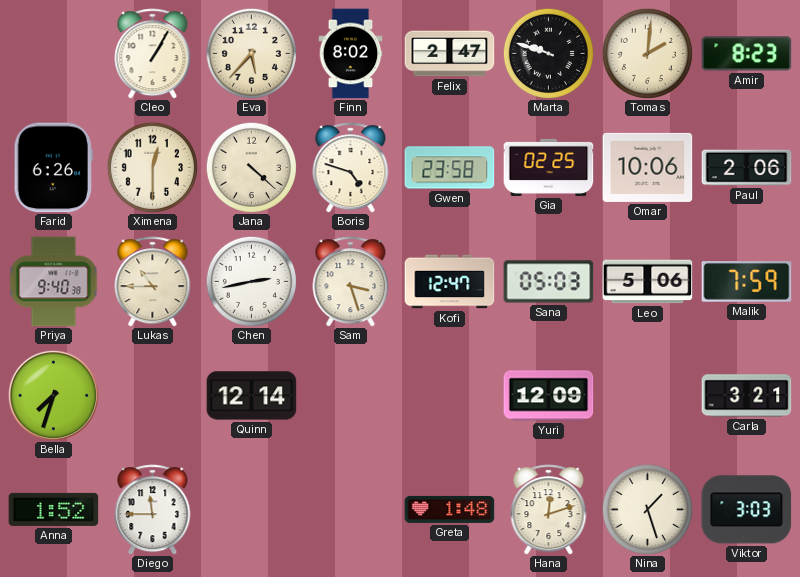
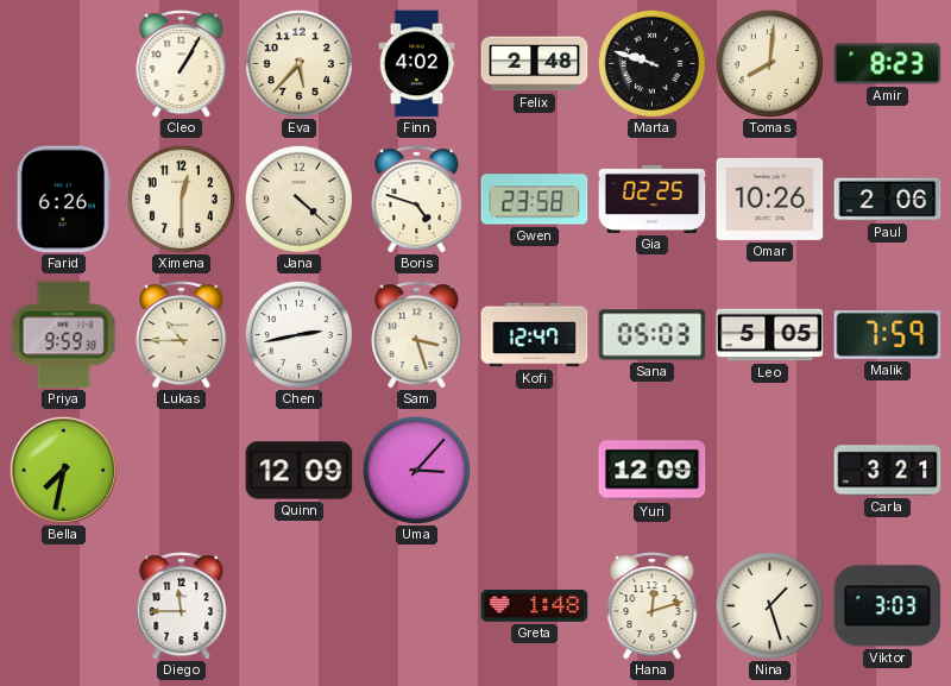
Finn: 8:02 -> 4:02 (417, 64)
Felix: 2:47 -> 2:48 (535, 64)
Tomas: 2:01 -> 8:01 (769, 63)
Omar: 10:06 -> 10:26 (770, 199)
Priya: 9:40 -> 9:59 (64, 335)
Leo: 5:06 -> 5:05 (770, 335)
Bella: 7:33 -> 7:32 (63, 470)
Quinn: 12:14 -> 12:09 (300, 471)
Uma: none -> 3:07 (416, 470)
Anna: 1:52 -> none (54, 509)
